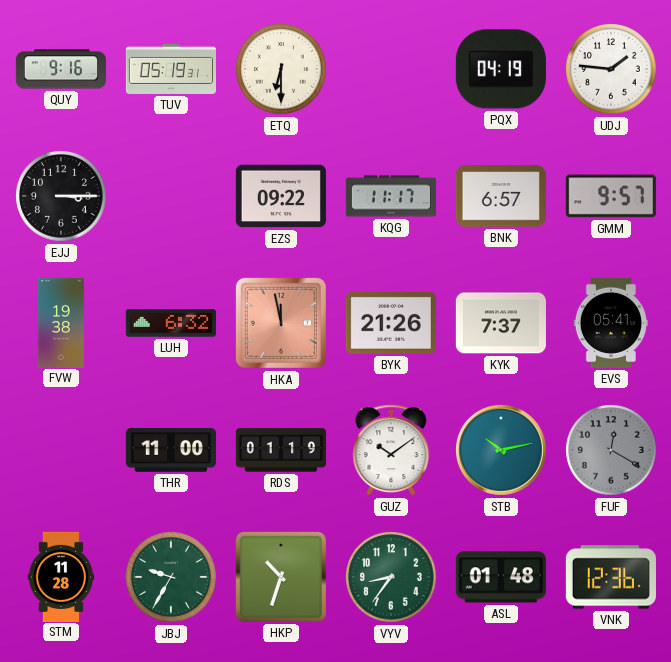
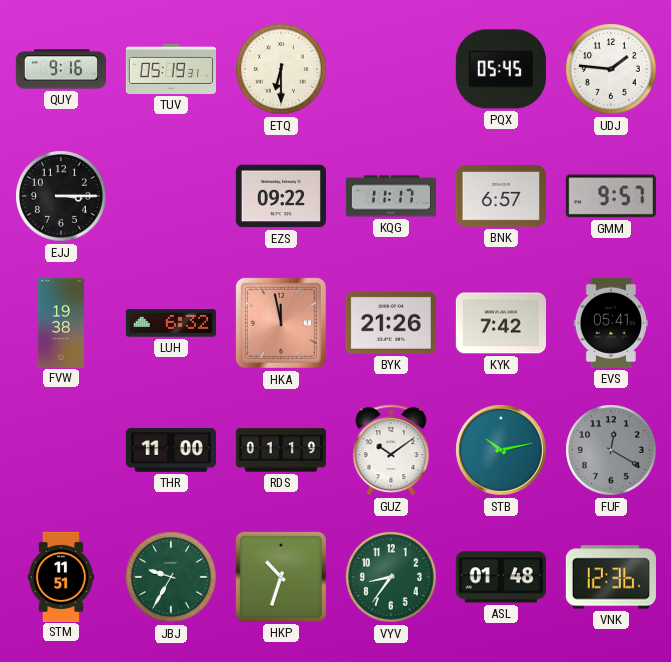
PQX: 04:19 -> 05:45 (501, 69)
KYK: 7:37 -> 7:42 (501, 323)
STM: 11:28 -> 11:51 (61, 576)
